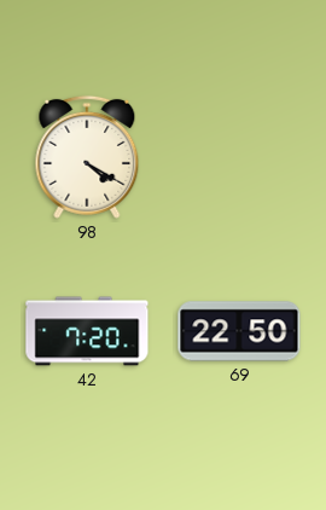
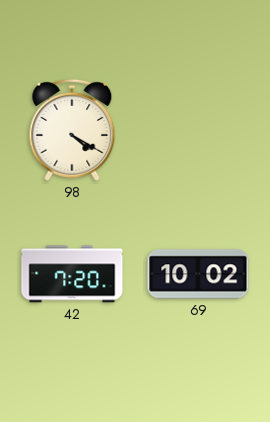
69: 22:50 -> 10:02 (198, 274)
